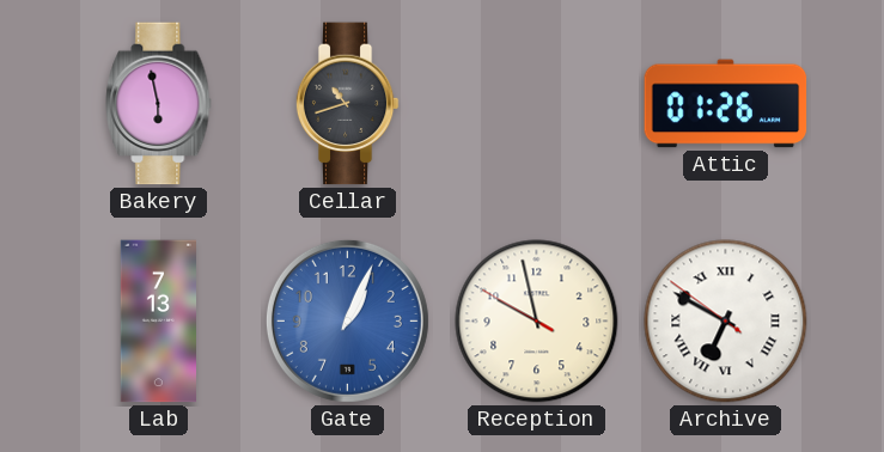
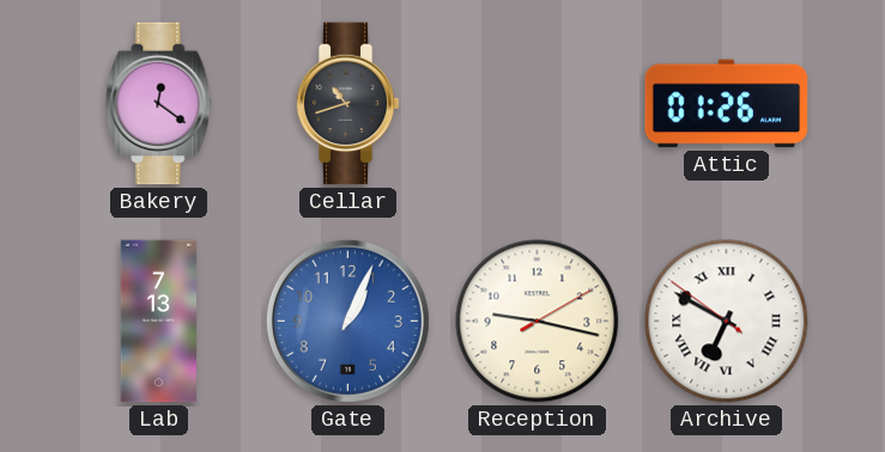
Bakery: 5:58 -> 12:21 (159, 104)
Reception: 9:57 -> 9:17 (538, 322)
